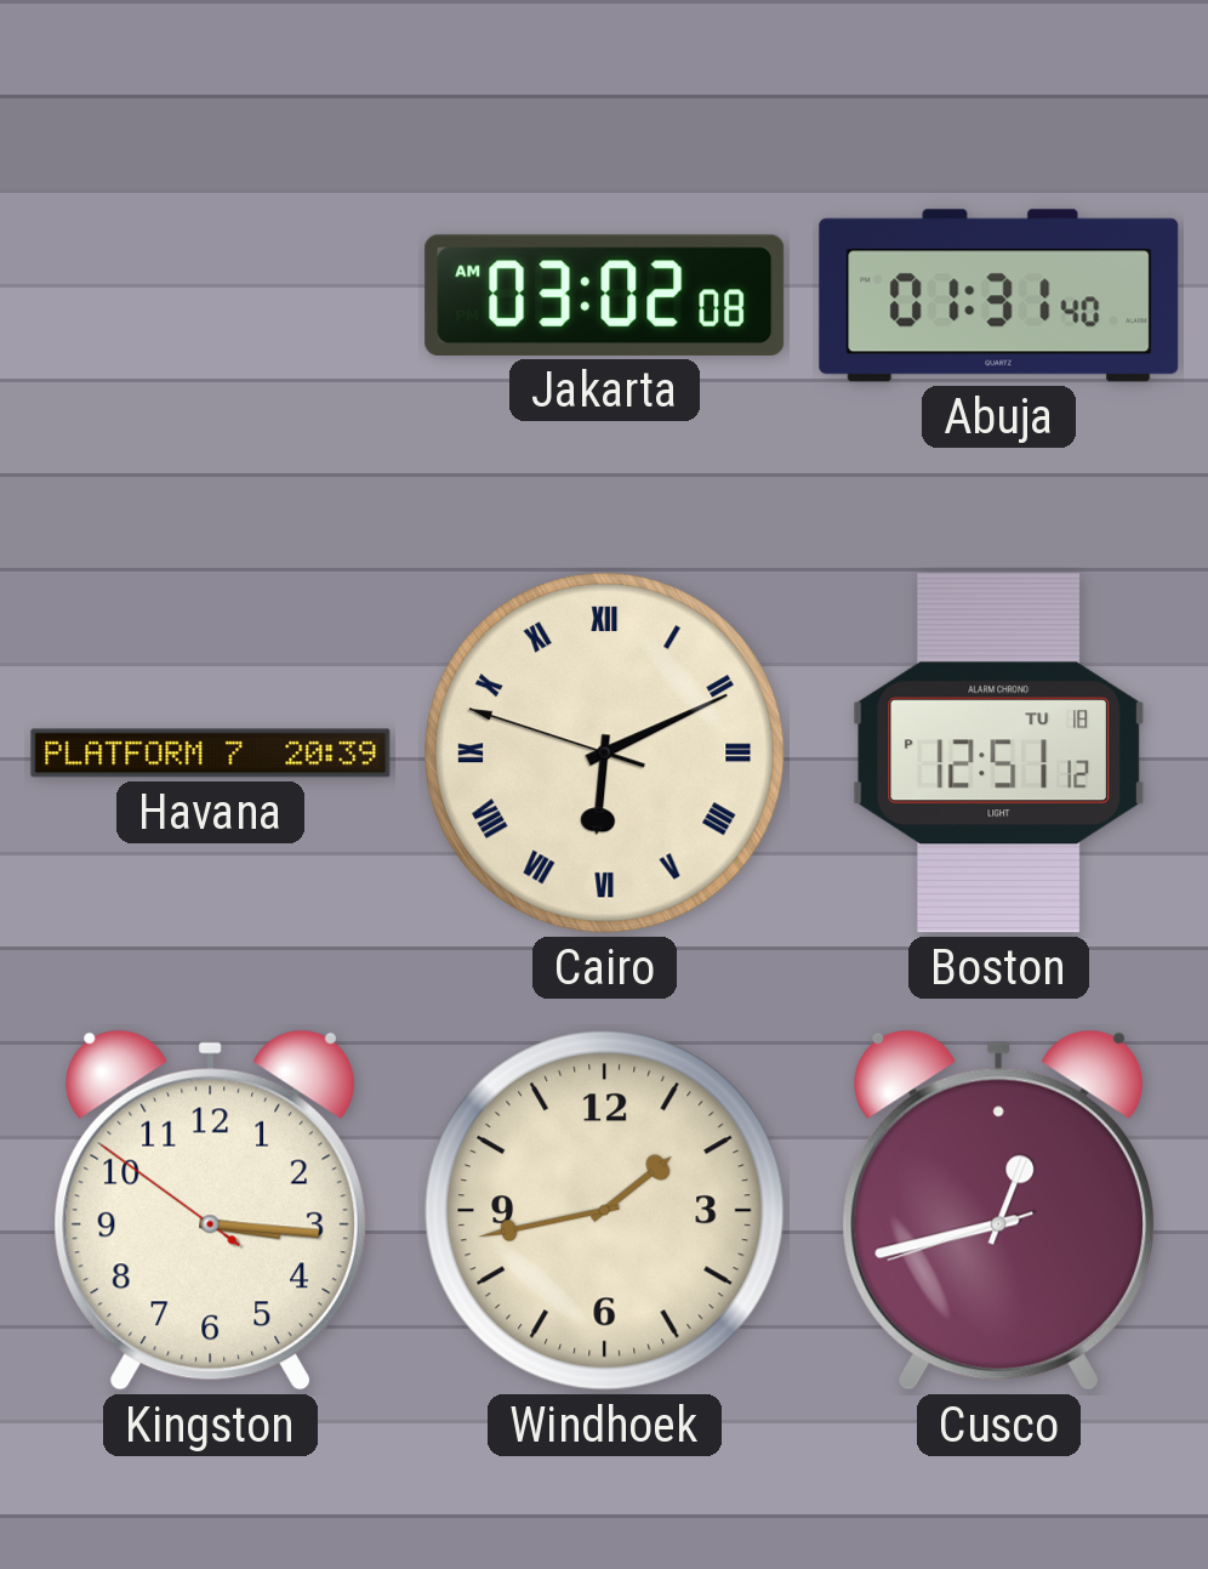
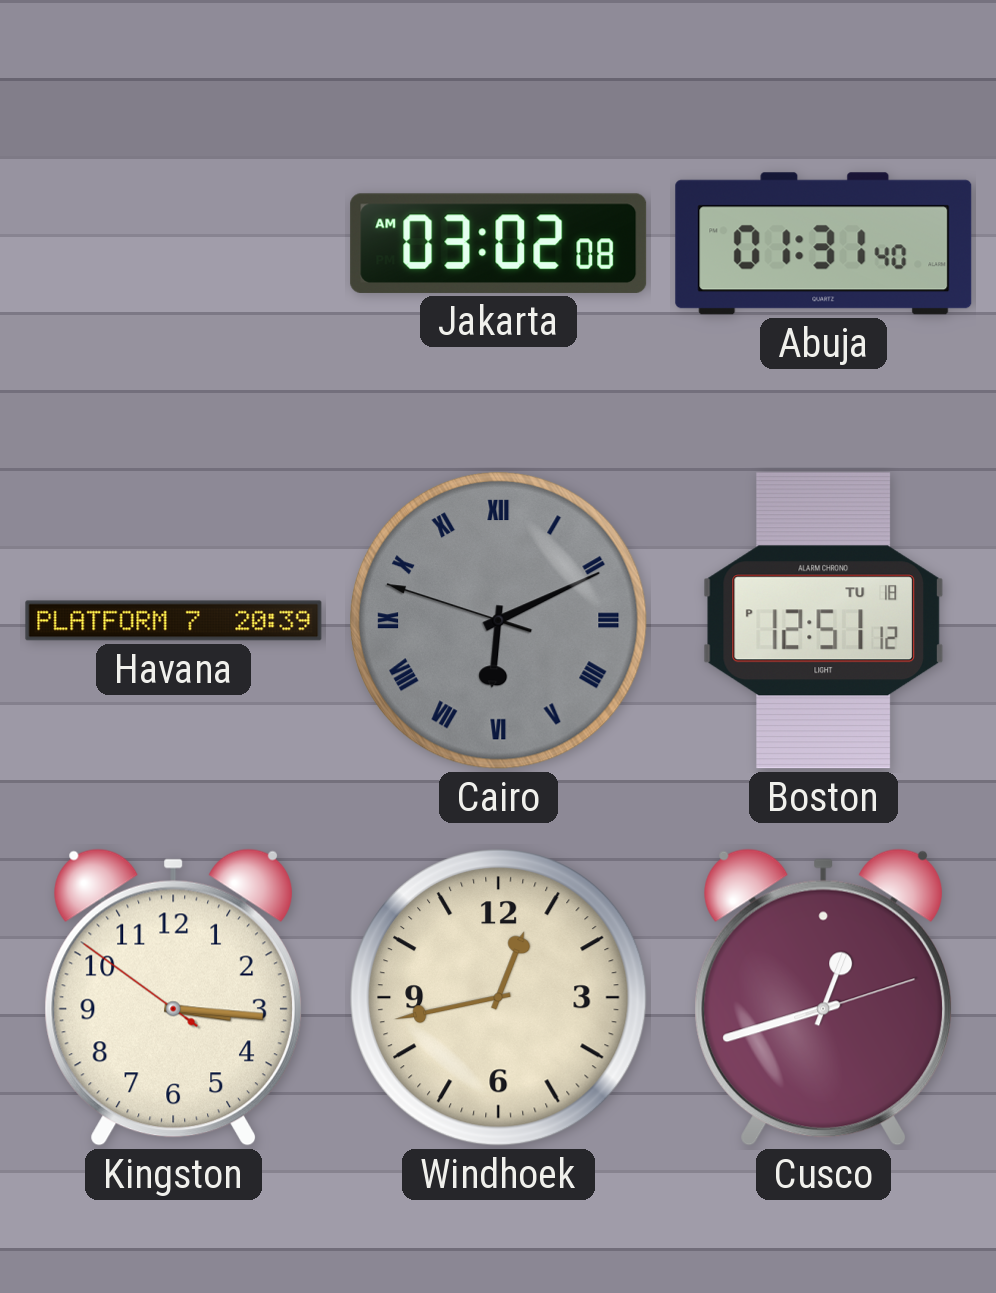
Cairo dial: cream -> grey (499, 621)
Windhoek: 1:43 -> 12:43 (499, 998)
Cusco: 12:42:42 -> 12:42:12 (823, 997)
